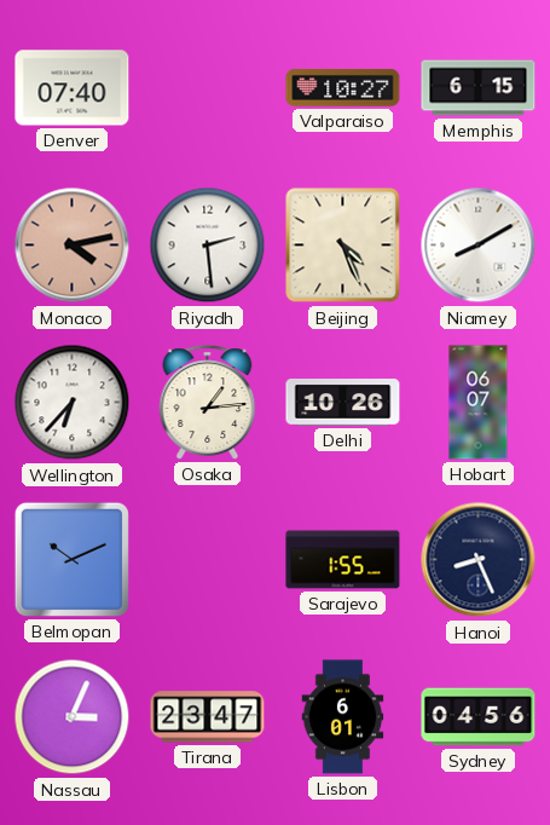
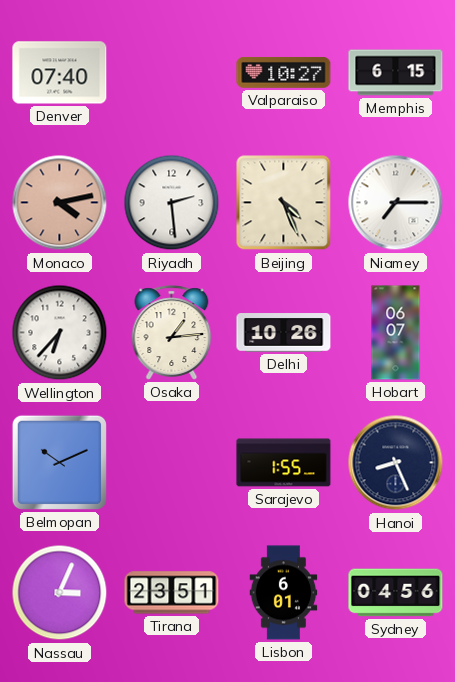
Niamey: 8:10 -> 7:15 (396, 203)
Tirana: 23:47 -> 23:51 (172, 593)
